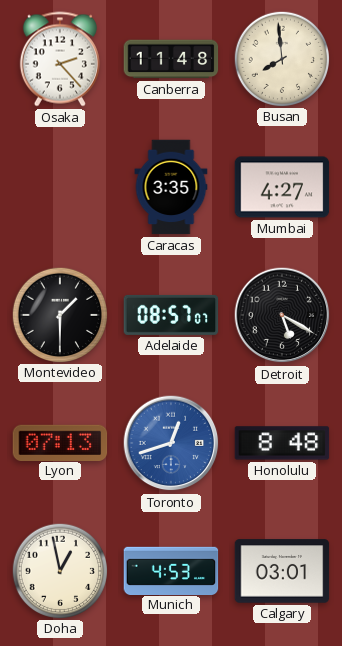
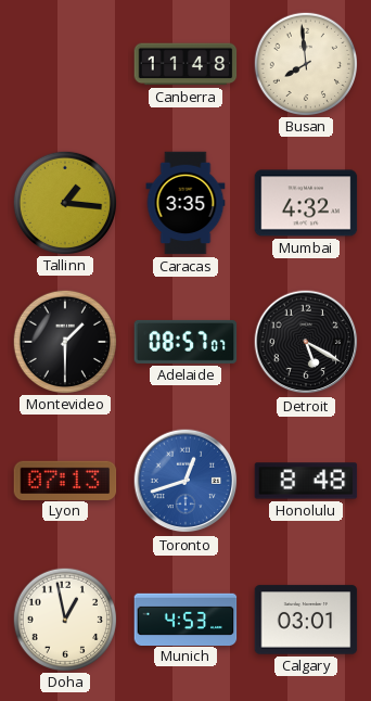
Osaka: 2:23 -> none (60, 59)
Tallinn: none -> 1:16 (64, 202)
Mumbai: 4:27 -> 4:32 (306, 203)
